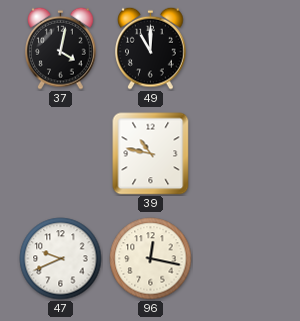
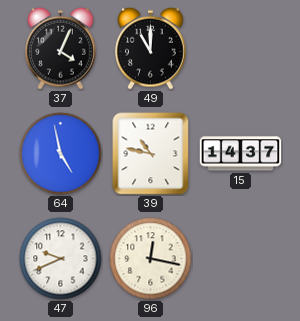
37: 4:02 -> 4:04 (61, 48)
64: none -> 4:58 (61, 154)
15: none -> 14:37 (241, 154)
